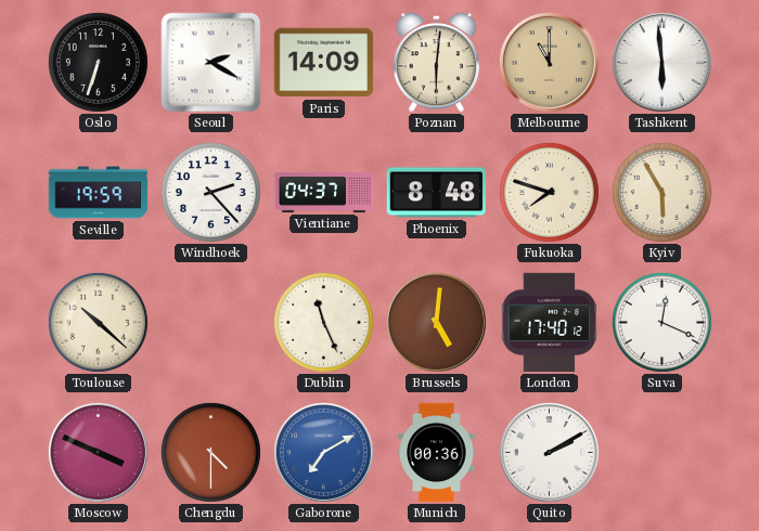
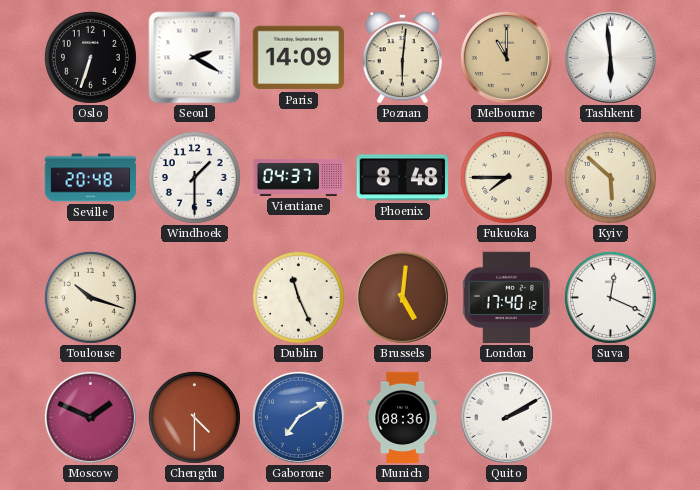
Seville: 19:59 -> 20:48 (91, 178)
Windhoek: 2:23 -> 1:30 (194, 177)
Fukuoka: 7:48 -> 7:45 (506, 177)
Kyiv: 5:55 -> 5:52 (610, 177)
Toulouse: 10:22 -> 10:18 (90, 297)
Moscow: 3:49 -> 1:49 (90, 417)
Munich: 00:36 -> 08:36 (403, 418)
